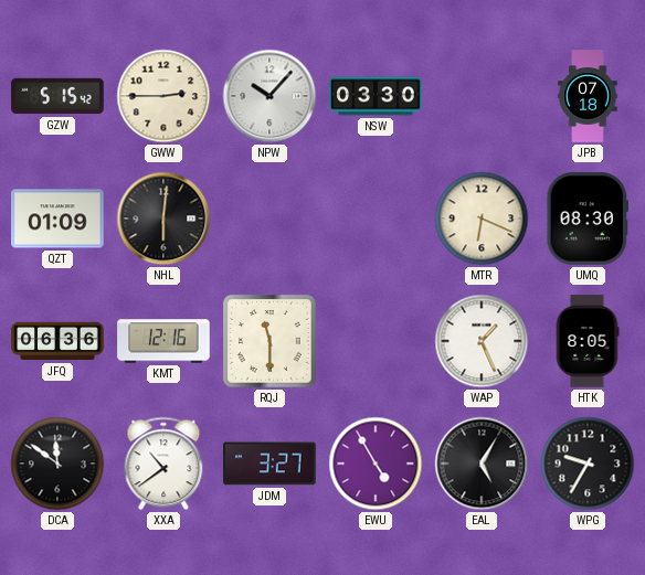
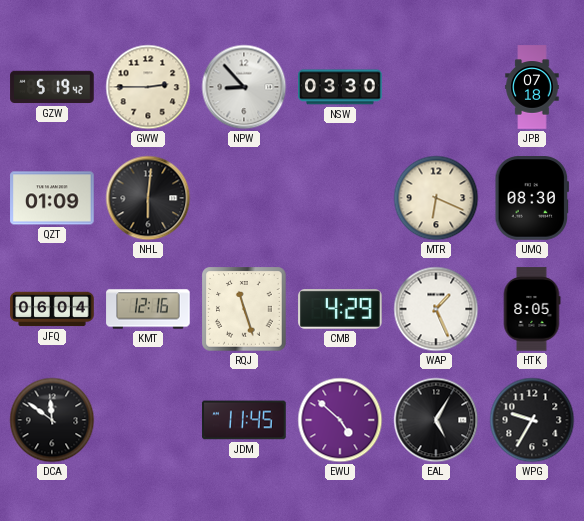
GZW: 5:15 -> 5:19 (52, 87)
NPW: 10:07 -> 8:53 (244, 87)
JFQ: 06:36 -> 06:04 (52, 309)
RQJ: 11:30 -> 11:27 (244, 309)
CMB: none -> 4:29 (340, 310)
XXA: 10:39 -> none (163, 464)
JDM: 3:27 -> 11:45 (244, 420)
EWU: 4:55 -> 4:52 (340, 420)
